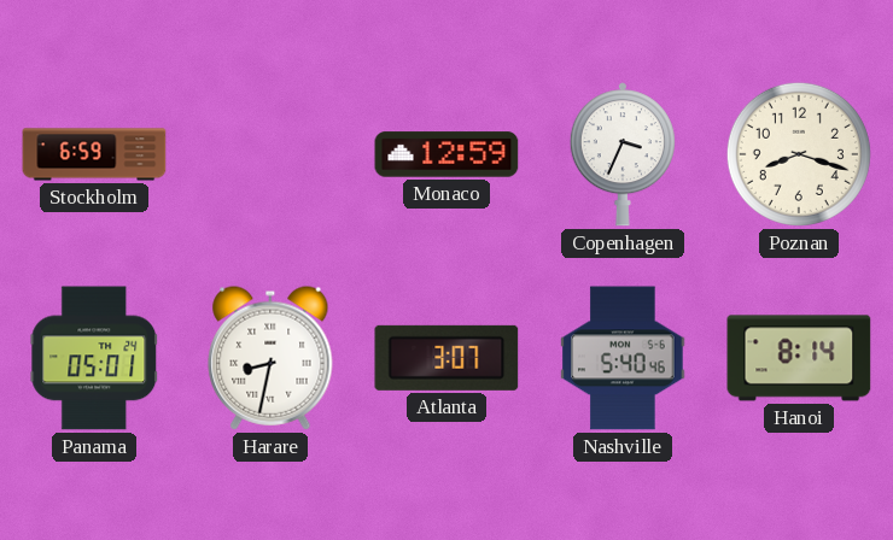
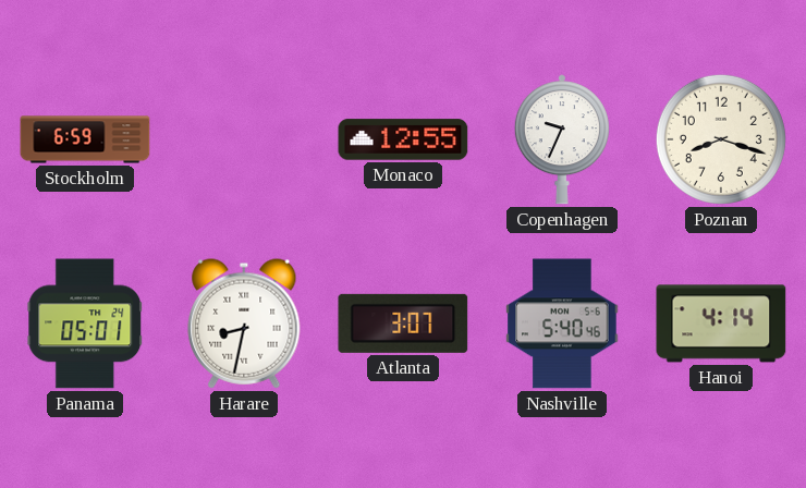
Monaco: 12:59 -> 12:55 (403, 139)
Copenhagen: 3:34 -> 9:34 (562, 139)
Hanoi: 8:14 -> 4:14 (721, 324)
